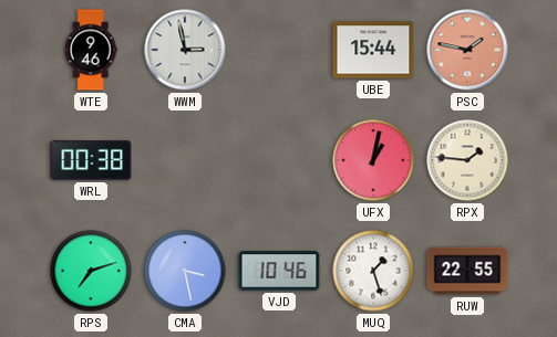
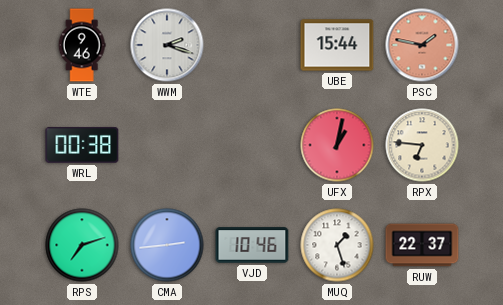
WWM: 2:58 -> 2:18 (167, 45)
RPX: 1:46 -> 6:46 (422, 145)
CMA: 3:28 -> 2:44 (167, 245)
RUW: 22:55 -> 22:37 (422, 245)
